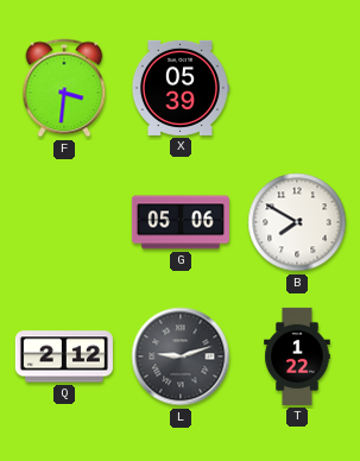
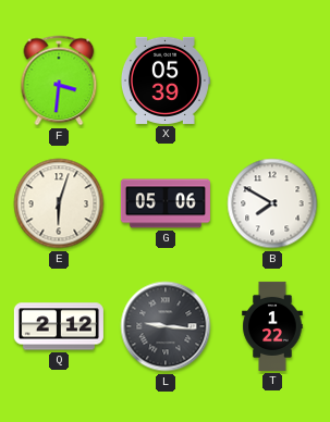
E: none -> 6:03 (59, 203)
L: 9:12 -> 9:16 (166, 326)
